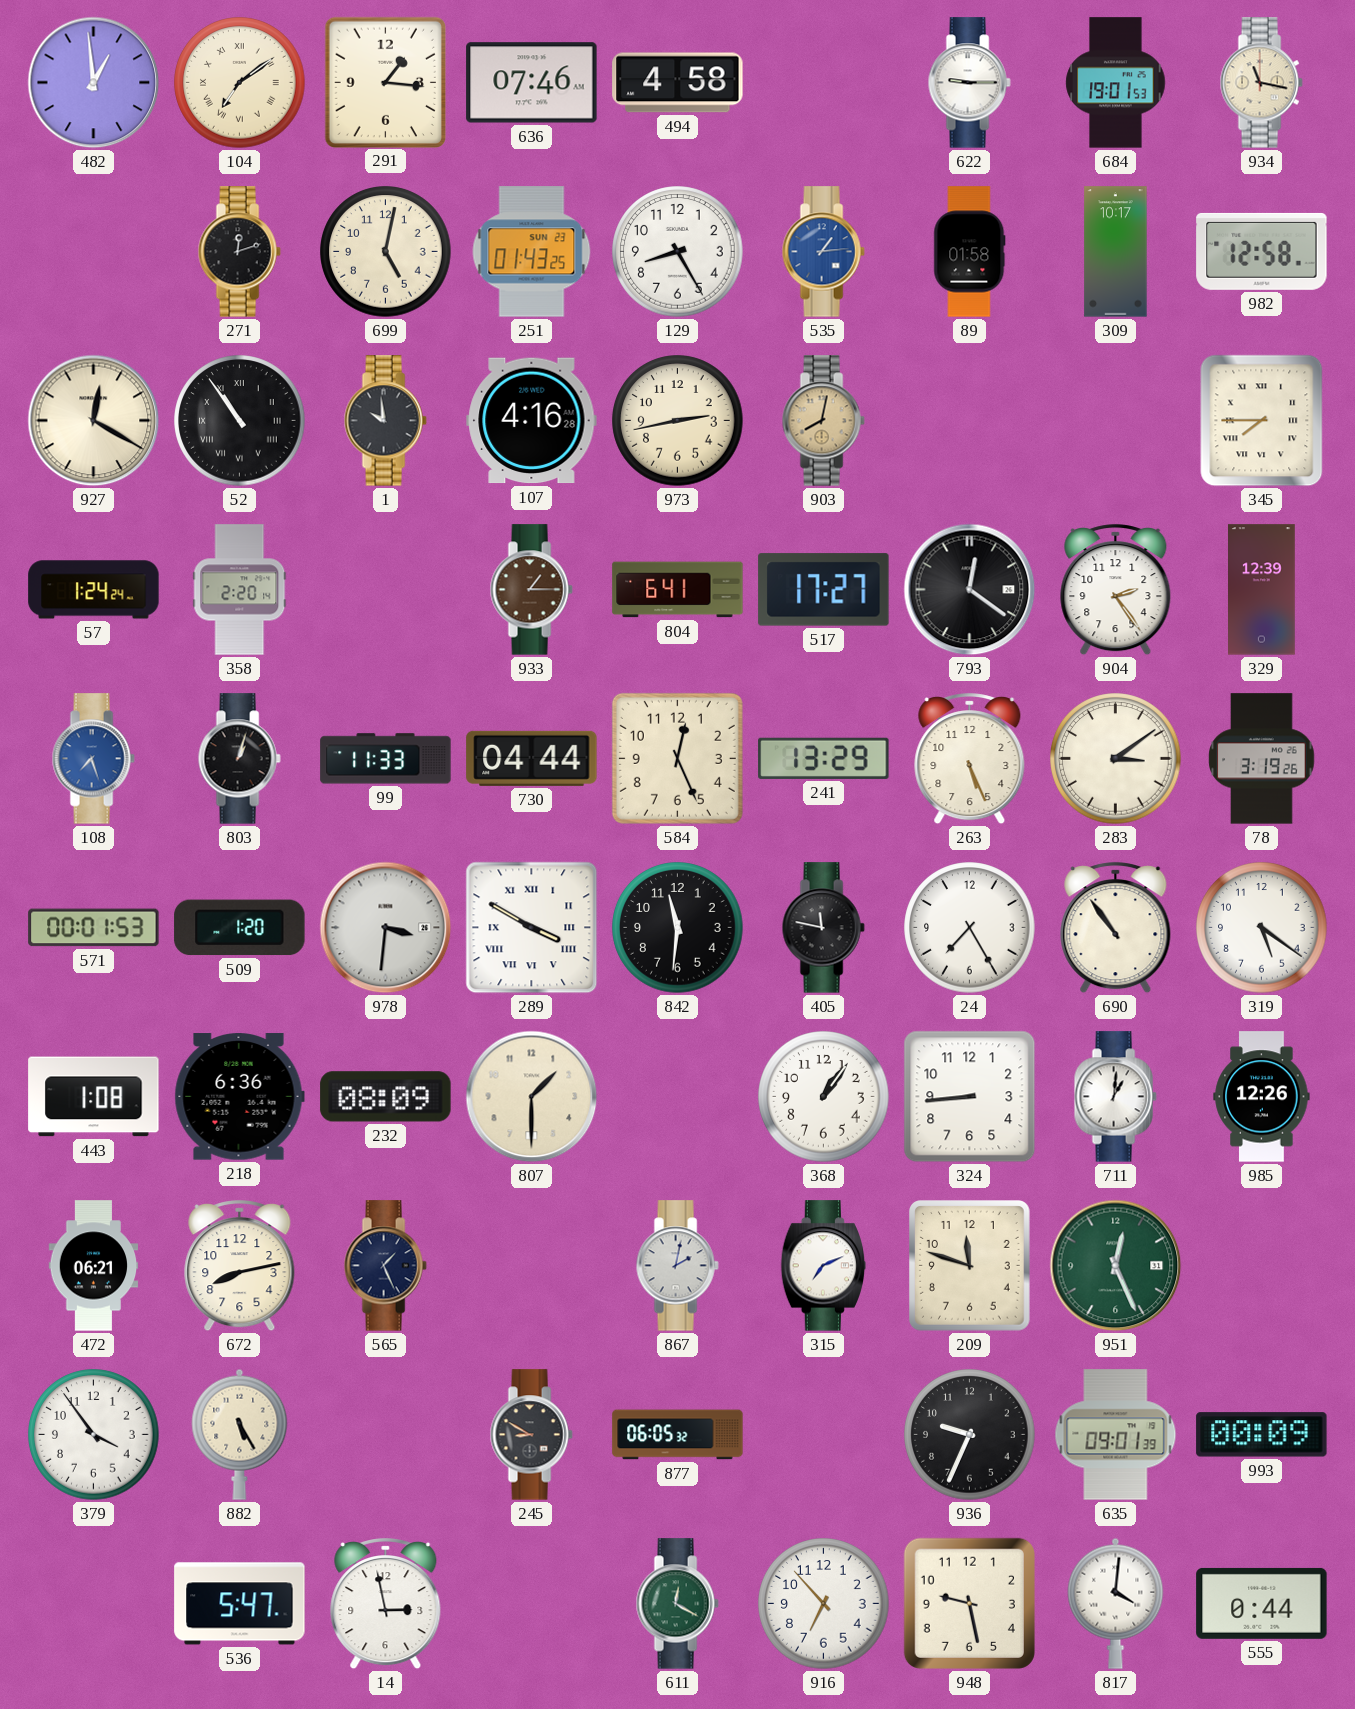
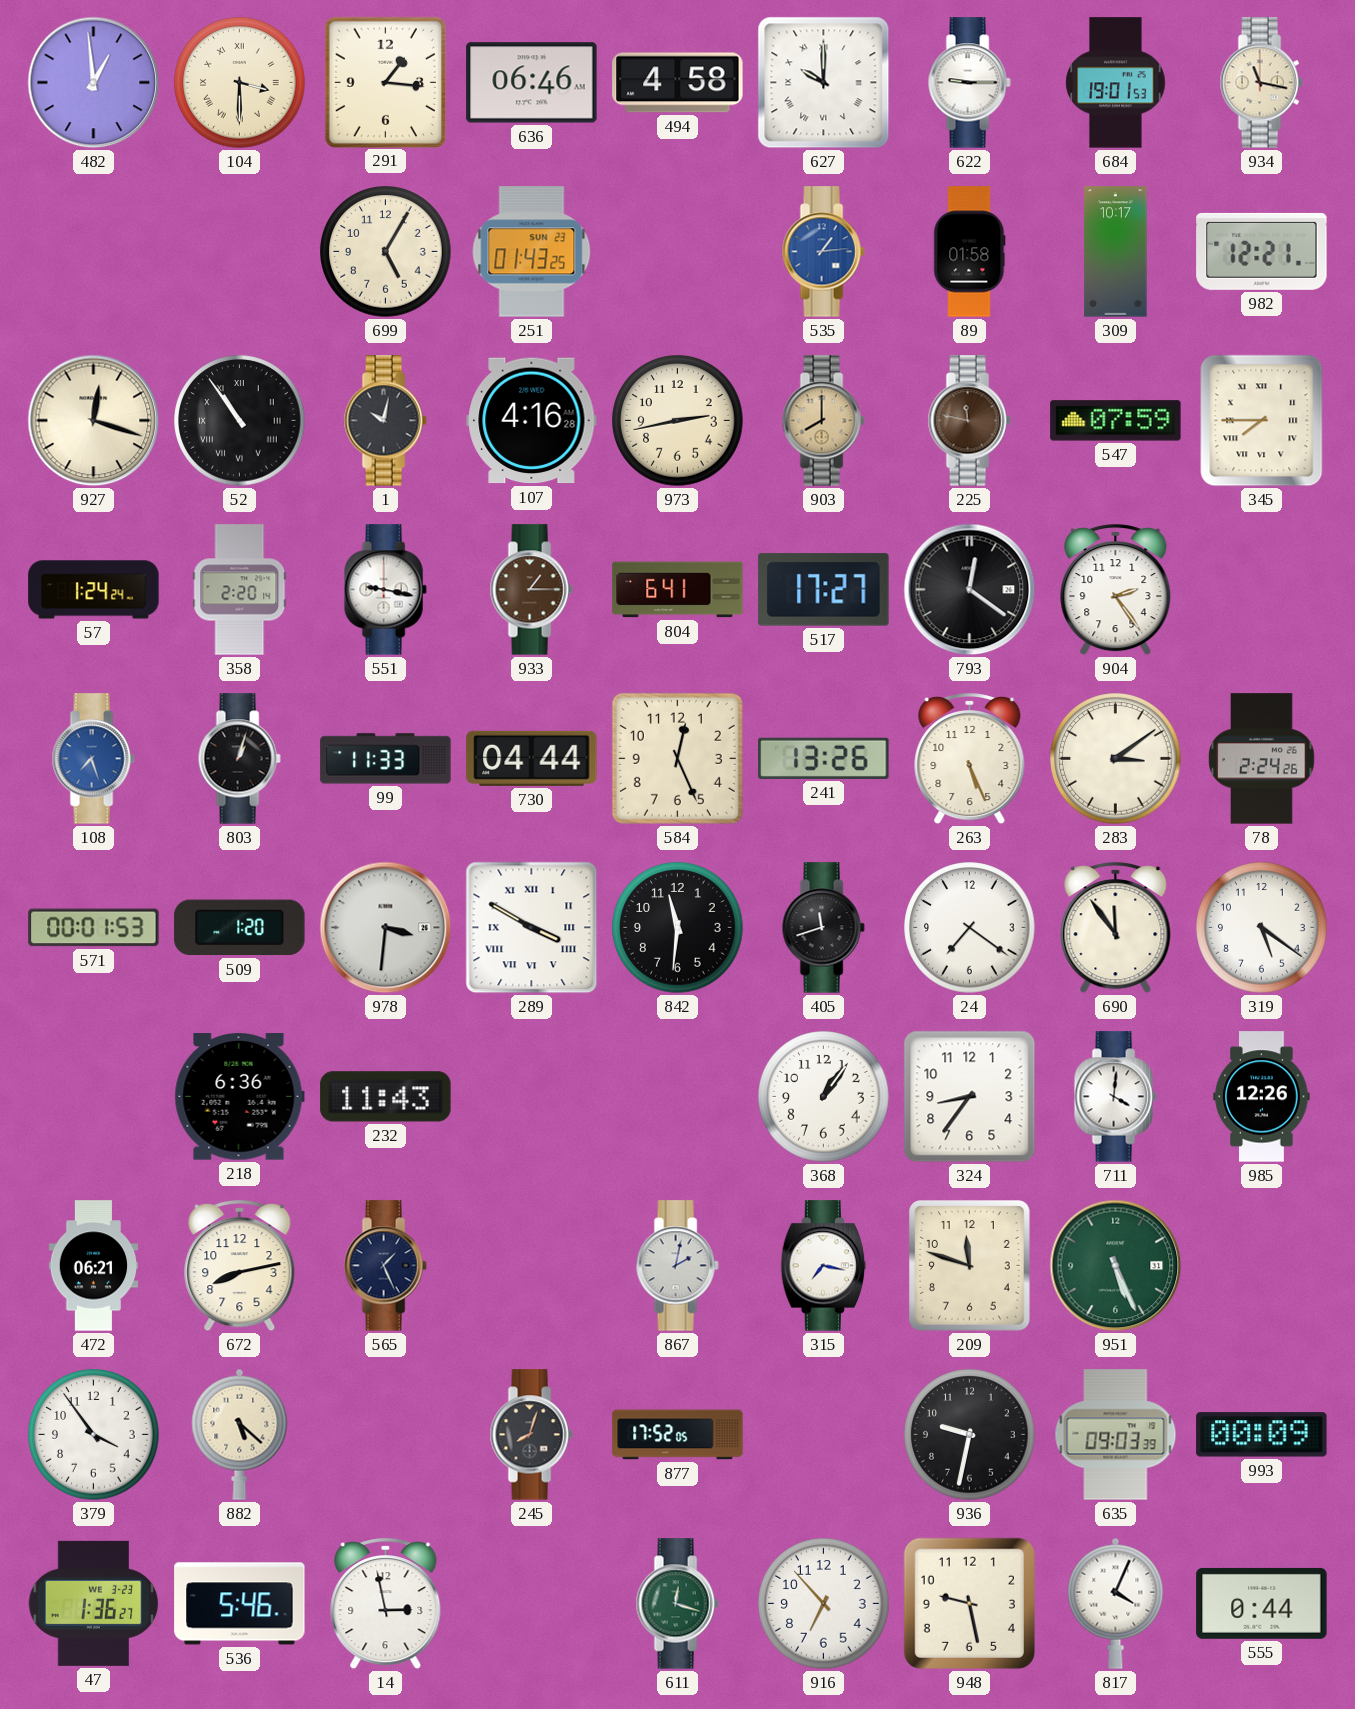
104: 7:09 -> 3:30 (240, 83)
636: 07:46 -> 06:46 (532, 83)
627: none -> 10:00 (824, 83)
271: 12:12 -> none (239, 252)
699: 5:02 -> 5:05 (386, 252)
129: 8:25 -> none (678, 252)
982: 12:58 -> 12:21 (1262, 251)
927: 12:20 -> 12:18 (94, 421)
1: 9:59 -> 10:02 (385, 421)
903: 8:02 -> 8:00 (823, 421)
225: none -> 11:47 (969, 421)
547: none -> 07:59 (1116, 421)
551: none -> 9:17 (385, 590)
329: 12:39 -> none (1262, 590)
241: 13:29 -> 13:26 (824, 758)
78: 3:19 -> 2:24 (1262, 759)
405: 11:47 -> 11:42 (823, 928)
24: 7:25 -> 7:21 (970, 928)
690: 10:54 -> 11:54 (1116, 928)
443: 1:08 -> none (94, 1097)
232: 08:09 -> 11:43 (386, 1097)
807: 1:30 -> none (532, 1097)
324: 8:44 -> 8:36 (970, 1097)
711: 1:01 -> 4:01 (1115, 1097)
315: 7:11 -> 7:17 (824, 1266)
951: 12:26 -> 5:26 (1116, 1266)
882: 5:25 -> 5:22 (240, 1434)
245: 8:50 -> 8:03 (531, 1435)
877: 06:05 -> 17:52 (678, 1435)
936: 9:34 -> 9:32 (970, 1435)
635: 09:01 -> 09:03 (1116, 1435)
47: none -> 1:36 (94, 1603)
536: 5:47 -> 5:46 (240, 1604)
611: 12:20 -> 12:18 (677, 1604)
817: 4:01 -> 4:04 (1116, 1603)
